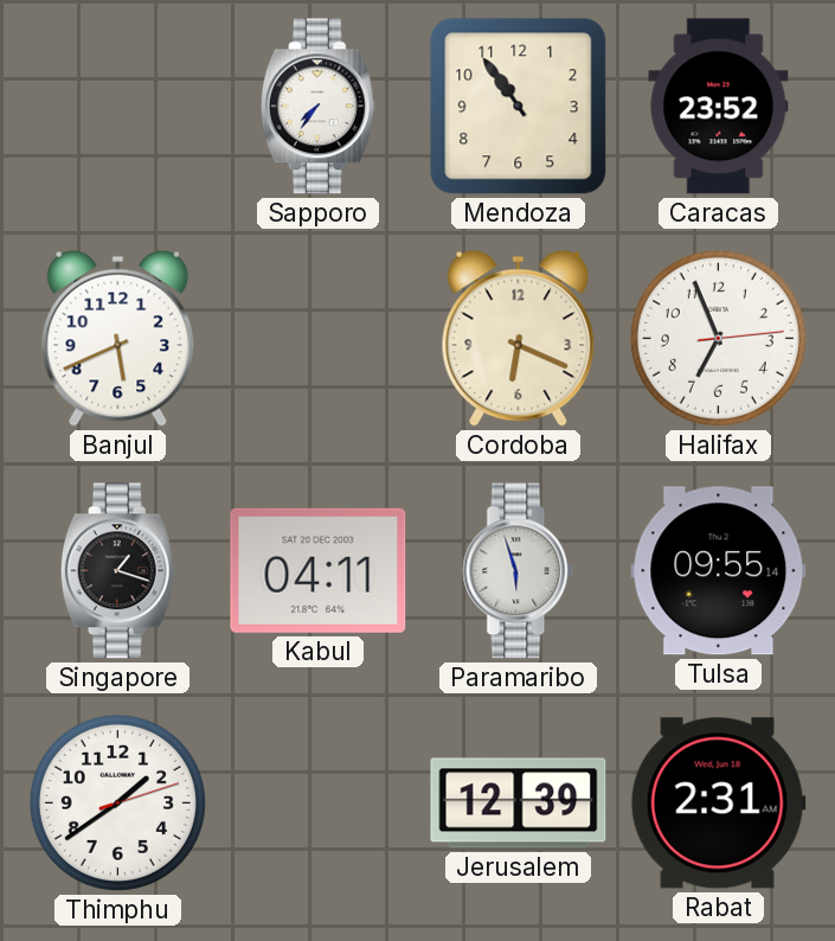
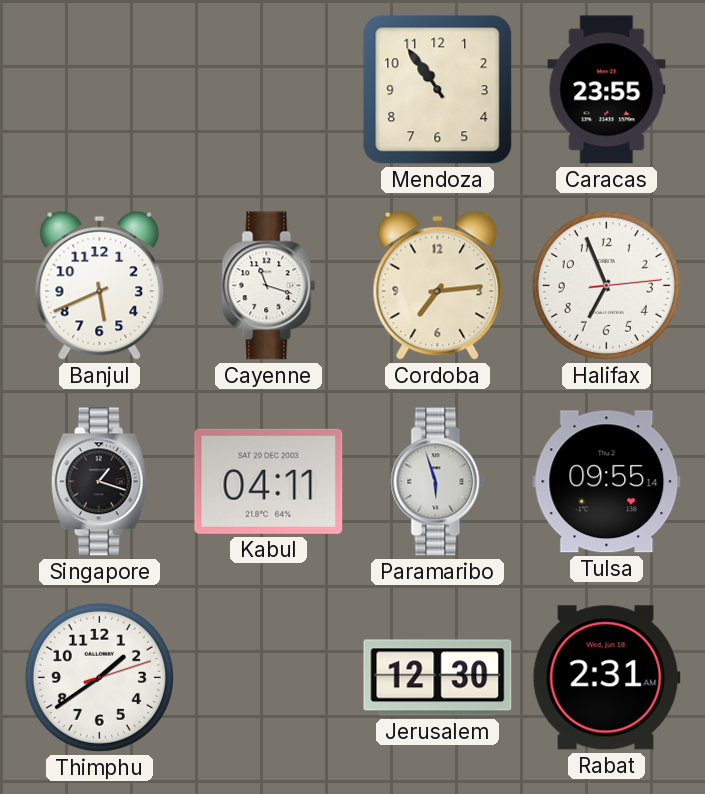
Sapporo: 7:36 -> none (317, 107)
Caracas: 23:52 -> 23:55 (607, 90)
Cayenne: none -> 11:18 (269, 286)
Cordoba: 6:19 -> 7:14 (438, 285)
Jerusalem: 12:39 -> 12:30 (438, 678)
